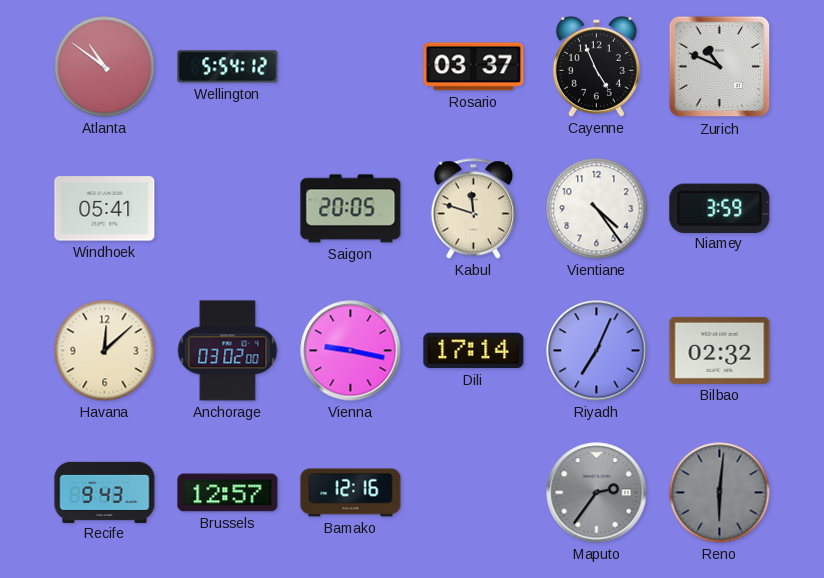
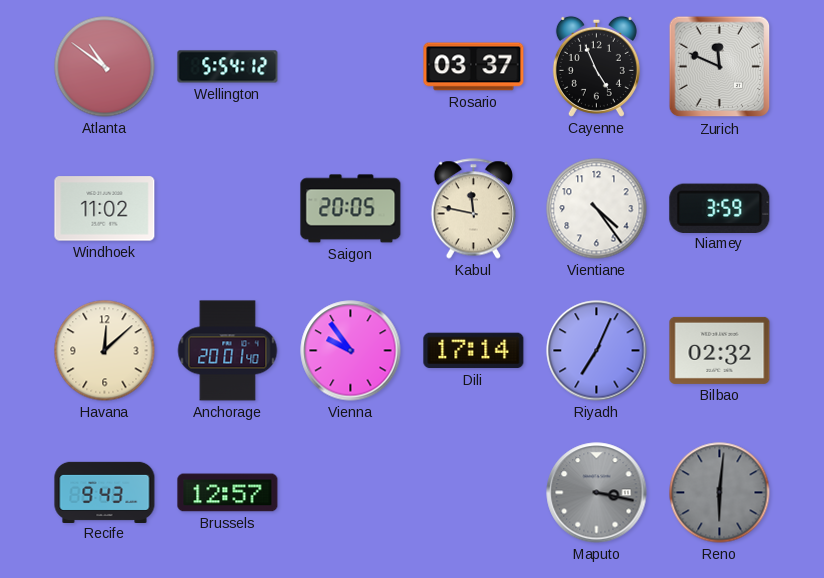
Zurich: 10:49 -> 11:49 (720, 67)
Windhoek: 05:41 -> 11:02 (105, 209)
Kabul: 11:48 -> 11:47 (473, 209)
Anchorage: 03:02 -> 20:01 (228, 351)
Vienna: 9:17 -> 9:54 (351, 351)
Bamako: 12:16 -> none (351, 493)
Maputo: 2:36 -> 3:17 (597, 493)
